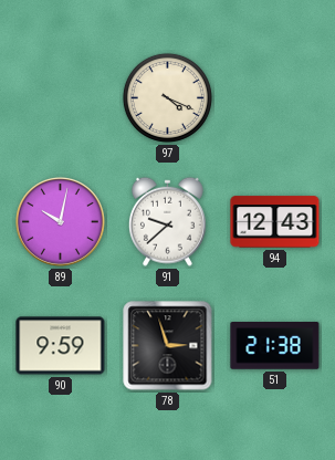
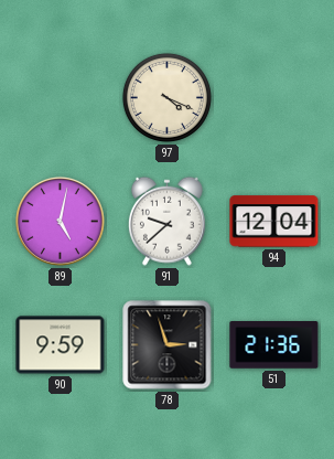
89: 10:02 -> 5:02 (61, 222)
94: 12:43 -> 12:04 (274, 222)
51: 21:38 -> 21:36 (274, 345)
